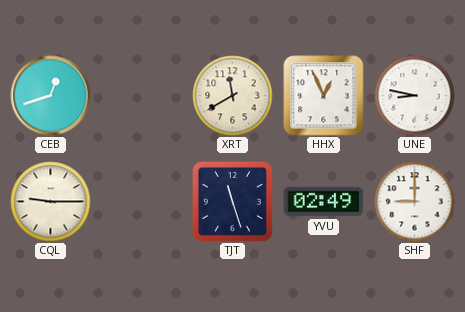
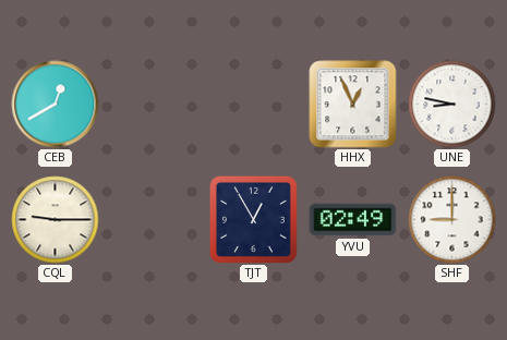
CEB: 12:42 -> 12:40 (56, 105)
XRT: 11:40 -> none (233, 96)
TJT: 11:27 -> 12:55 (253, 219)
